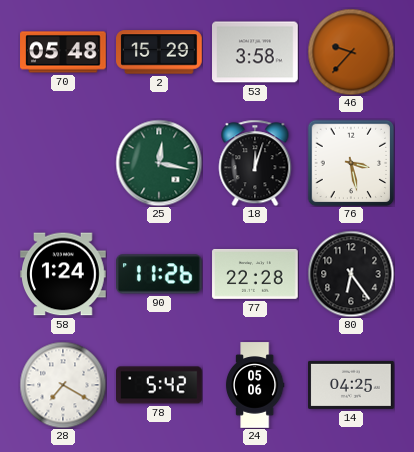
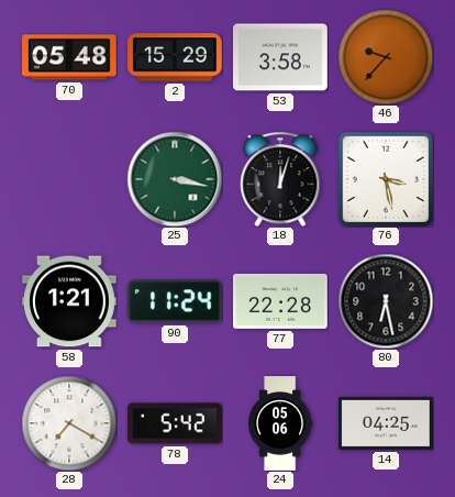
25: 12:17 -> 3:17 (175, 179)
58: 1:24 -> 1:21 (69, 301)
90: 11:26 -> 11:24 (176, 301)
80: 6:24 -> 6:28 (386, 301)
